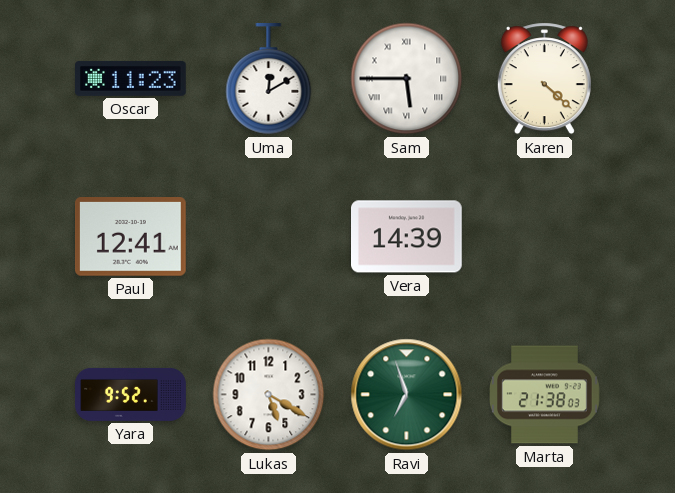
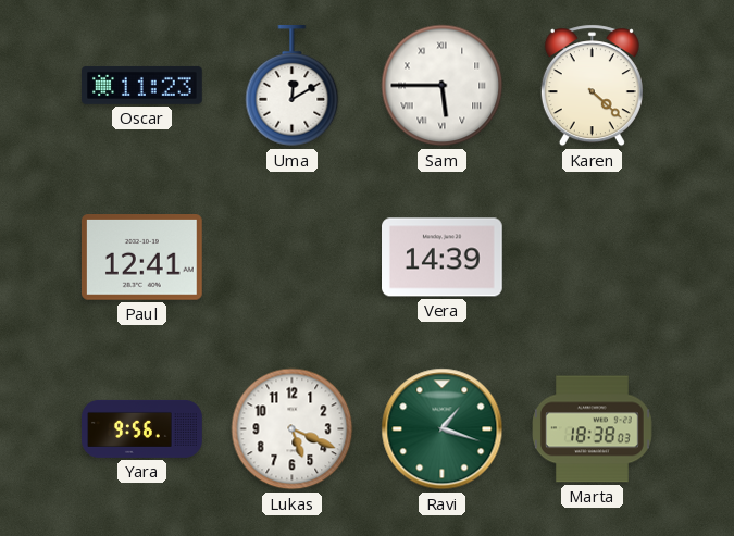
Yara: 9:52 -> 9:56 (142, 428)
Lukas: 5:20 -> 5:19 (293, 429)
Ravi: 6:57 -> 1:18 (443, 429)
Marta: 21:38 -> 18:38 (593, 429)
